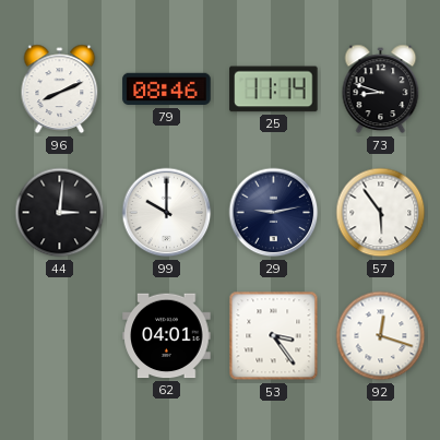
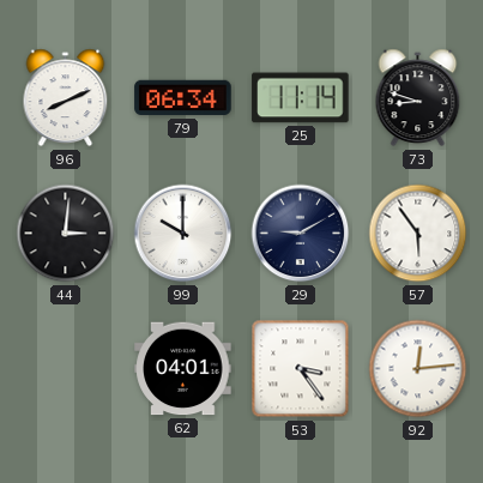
79: 08:46 -> 06:34 (183, 98)
29: 9:13 -> 9:10 (301, 234)
92: 12:18 -> 12:14 (418, 369)
